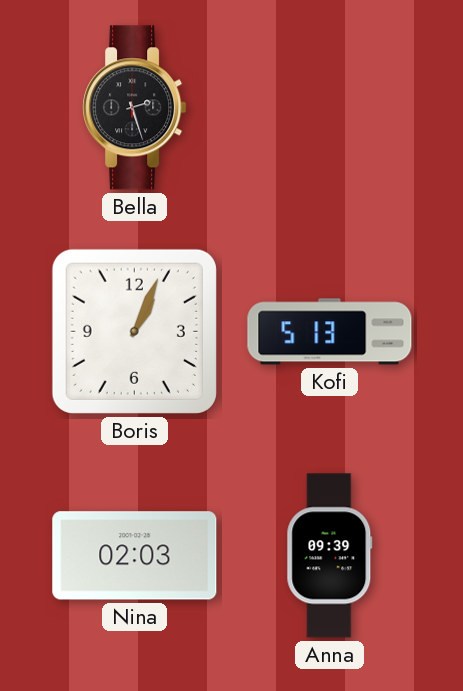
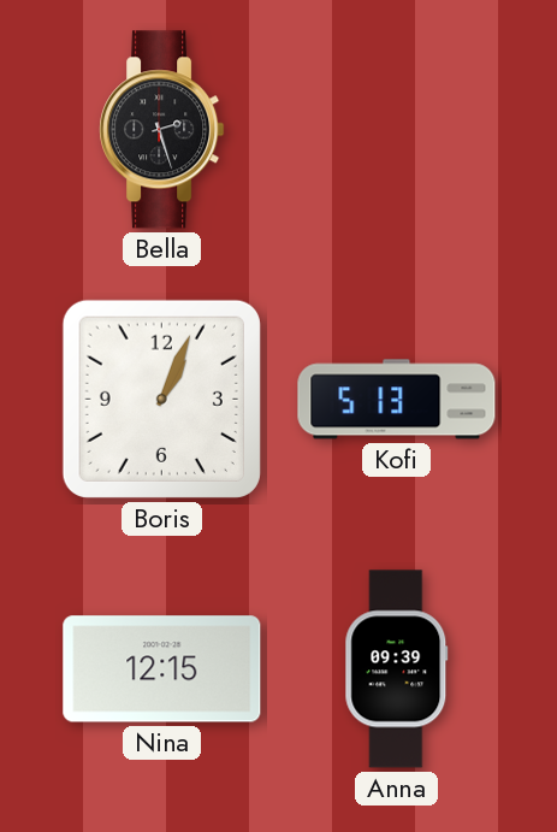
Nina: 02:03 -> 12:15 (162, 669)
